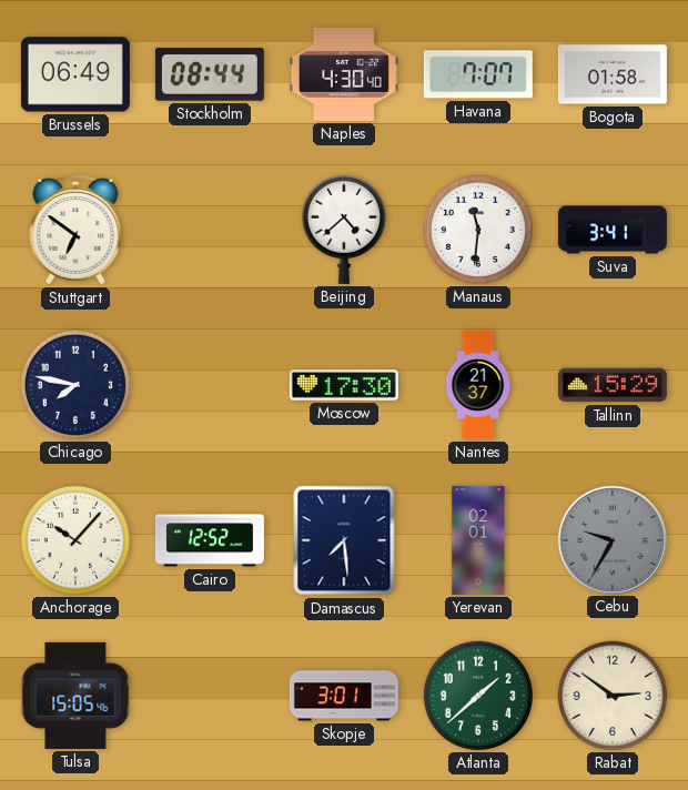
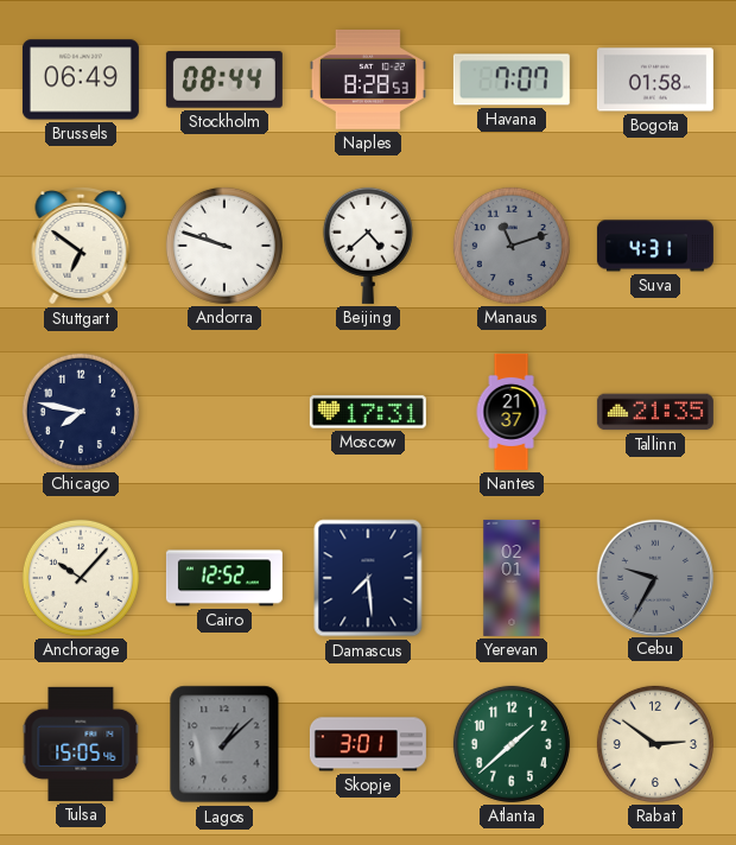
Naples: 4:30 -> 8:28 (368, 80)
Andorra: none -> 9:48 (224, 246)
Manaus: 11:31 -> 11:12 (512, 246)
Manaus dial: white -> grey (512, 246)
Suva: 3:41 -> 4:31 (655, 246)
Moscow: 17:30 -> 17:31 (368, 412)
Tallinn: 15:29 -> 21:35 (655, 412)
Lagos: none -> 1:08 (224, 744)
